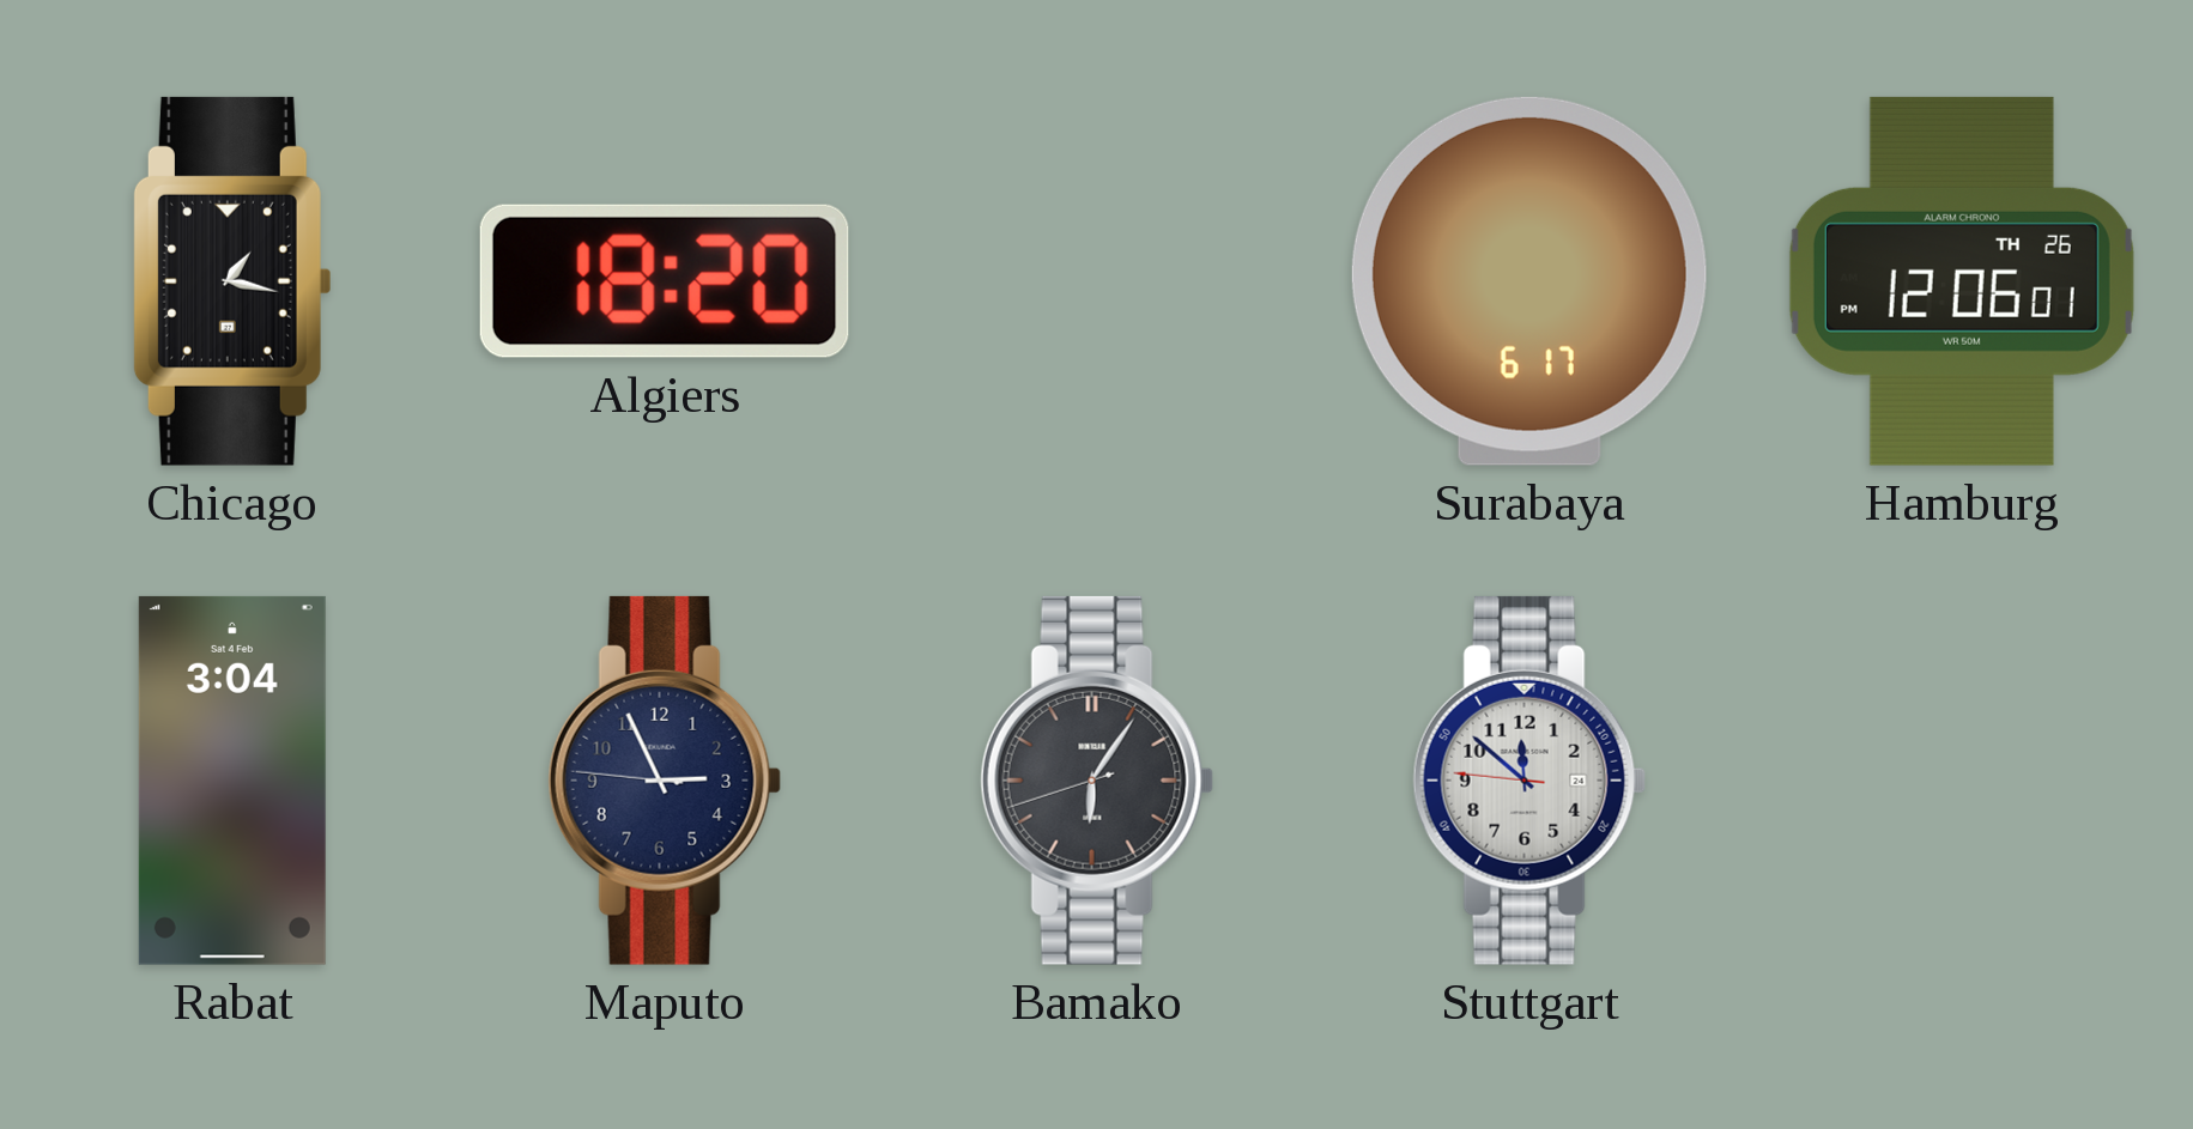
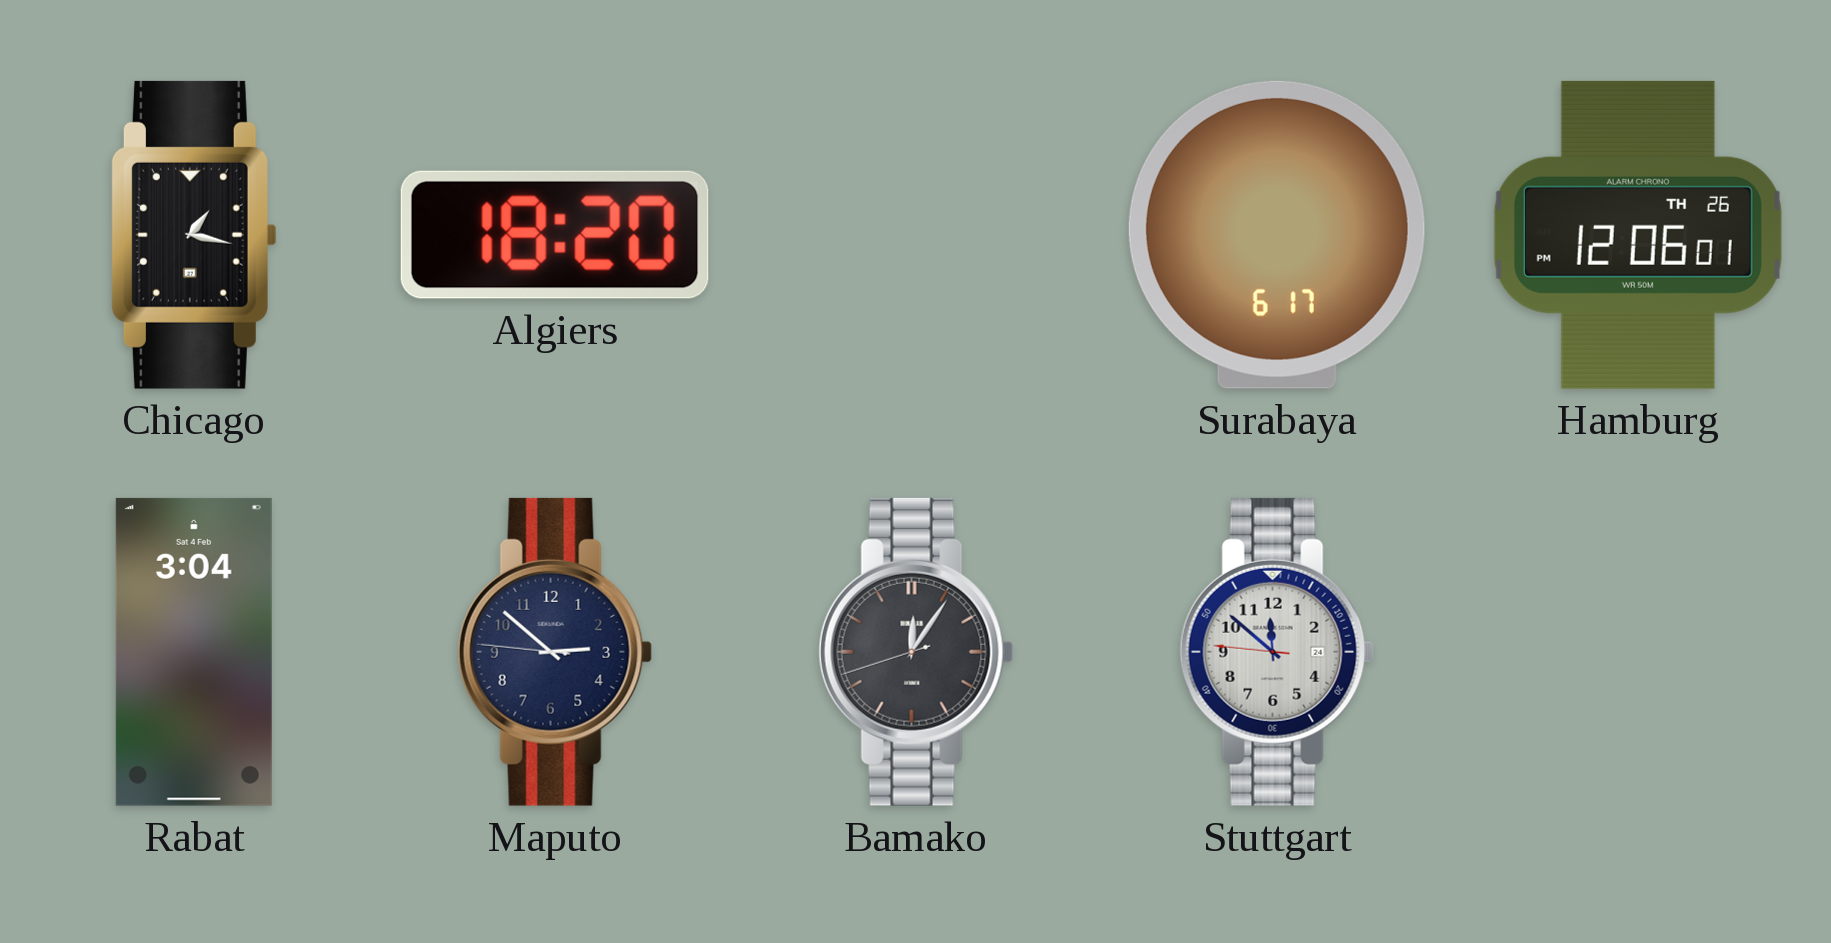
Maputo: 2:55 -> 2:51 (555, 652)
Bamako: 6:05 -> 12:05 (916, 652)
